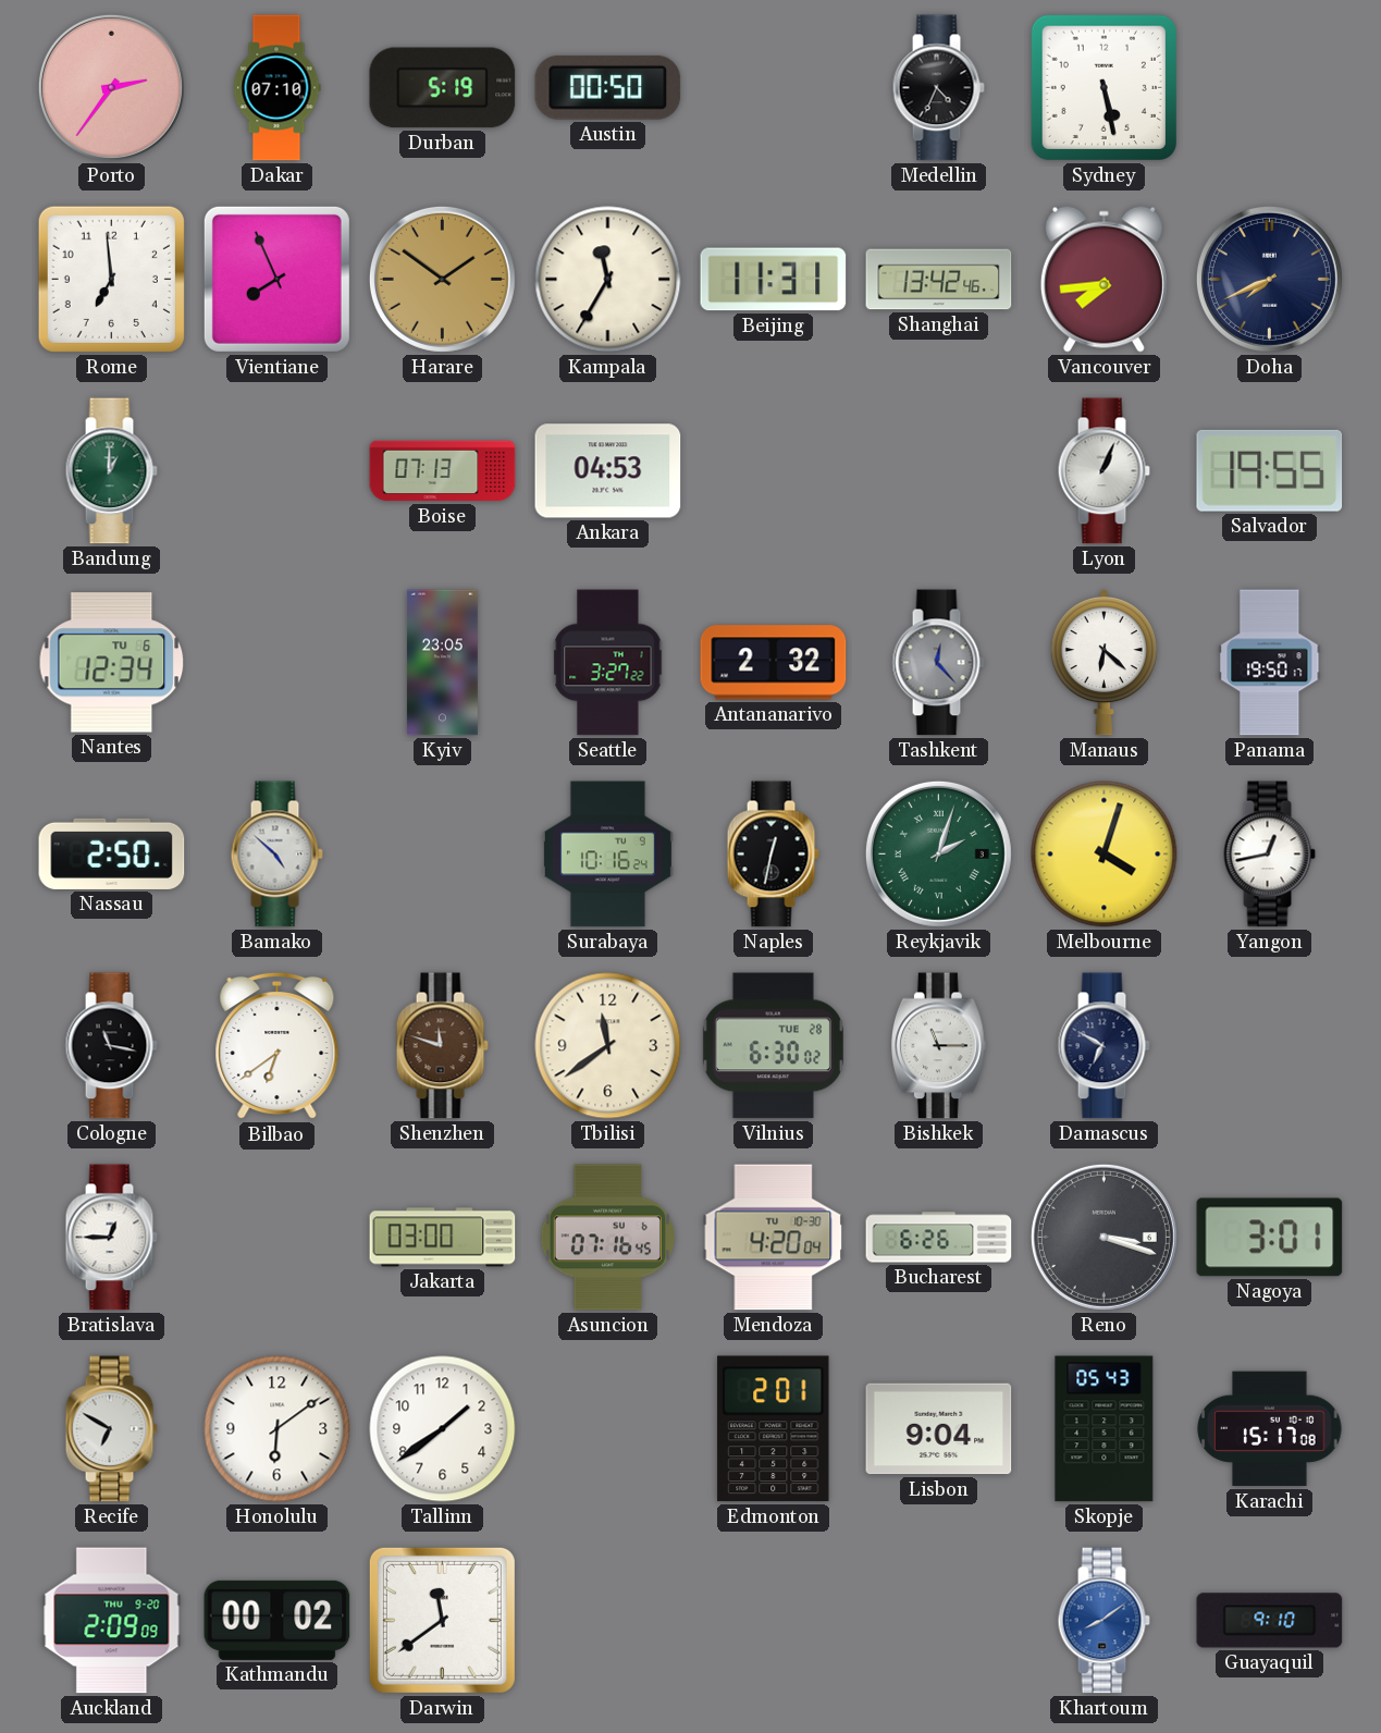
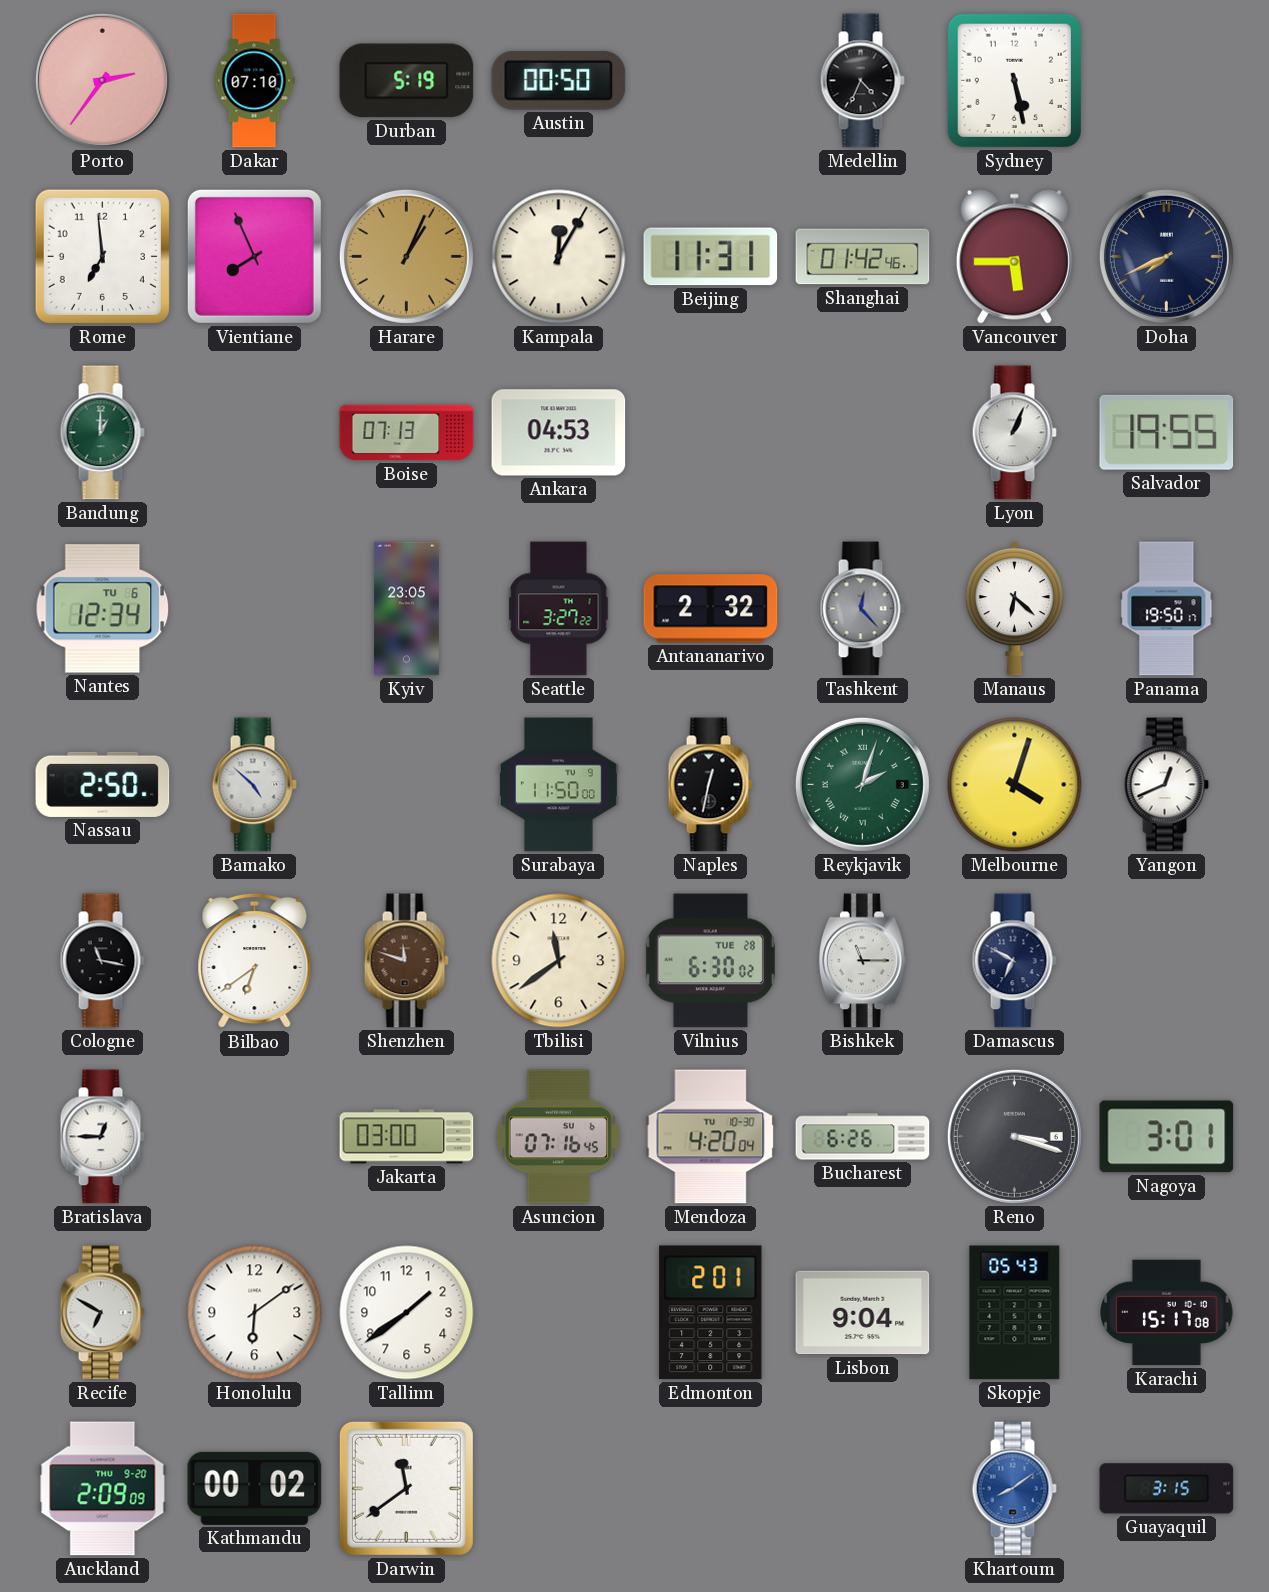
Harare: 1:51 -> 1:04 (406, 256)
Kampala: 11:35 -> 12:05 (559, 257)
Shanghai: 13:42 -> 01:42 (863, 257)
Vancouver: 7:44 -> 5:45 (1014, 256)
Surabaya: 10:16 -> 11:50 (558, 785)
Yangon: 12:43 -> 12:41 (1166, 785)
Guayaquil: 9:10 -> 3:15 (1167, 1489)
